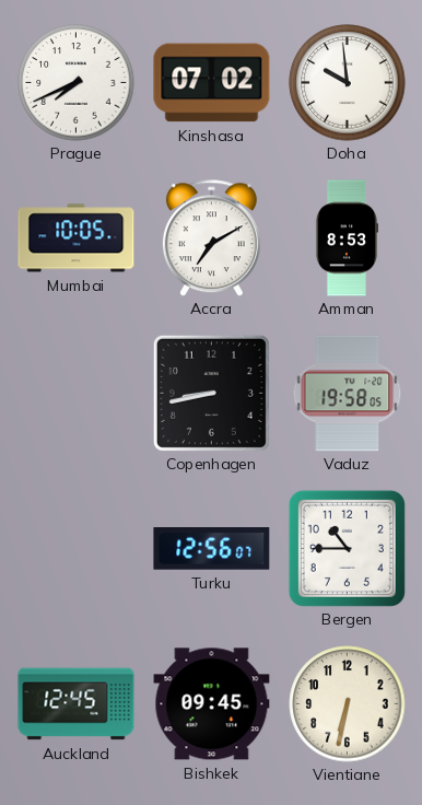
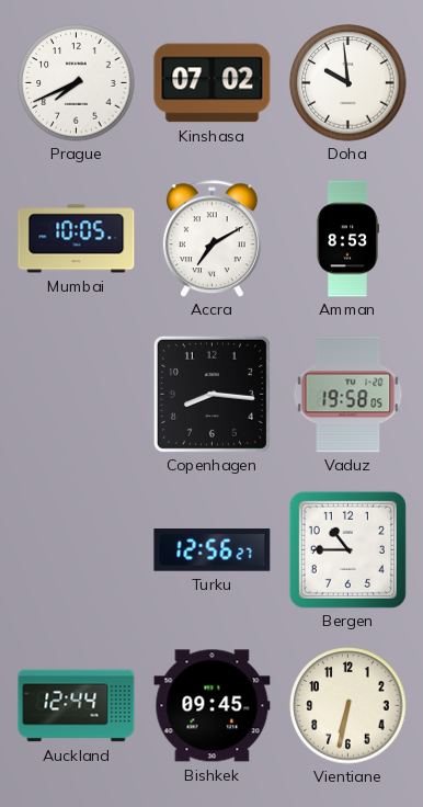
Copenhagen: 8:43 -> 8:16 (211, 394)
Turku: 12:56:07 -> 12:56:27 (213, 550)
Auckland: 12:45 -> 12:44 (77, 706)
